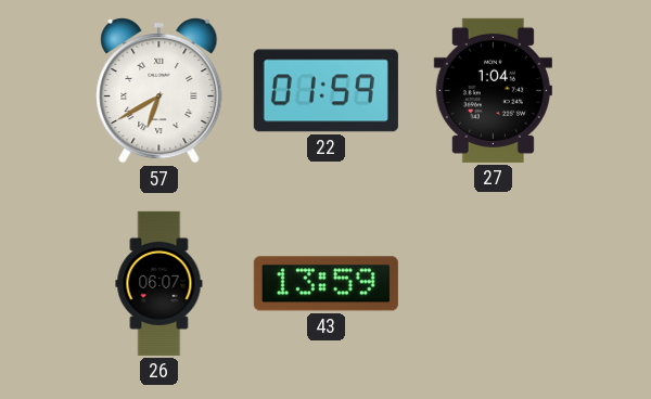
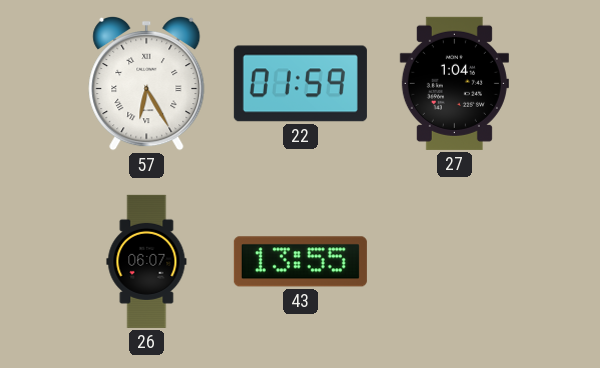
57: 6:40 -> 6:25 (147, 83)
43: 13:59 -> 13:55 (300, 262)
